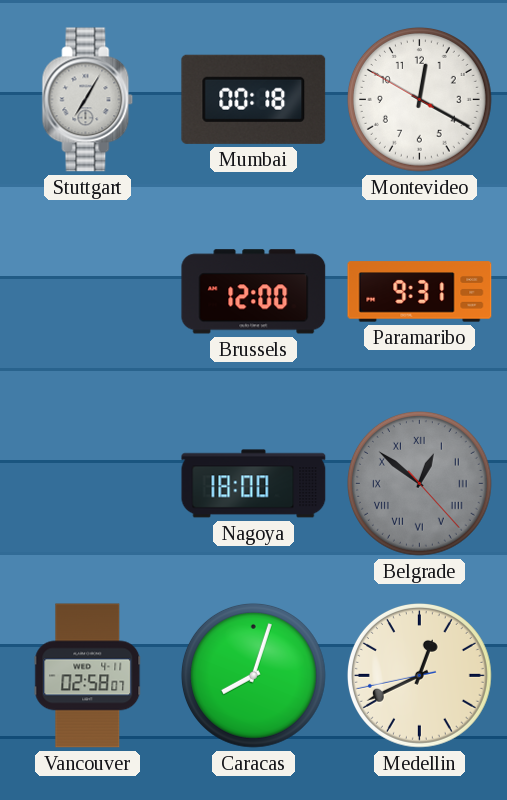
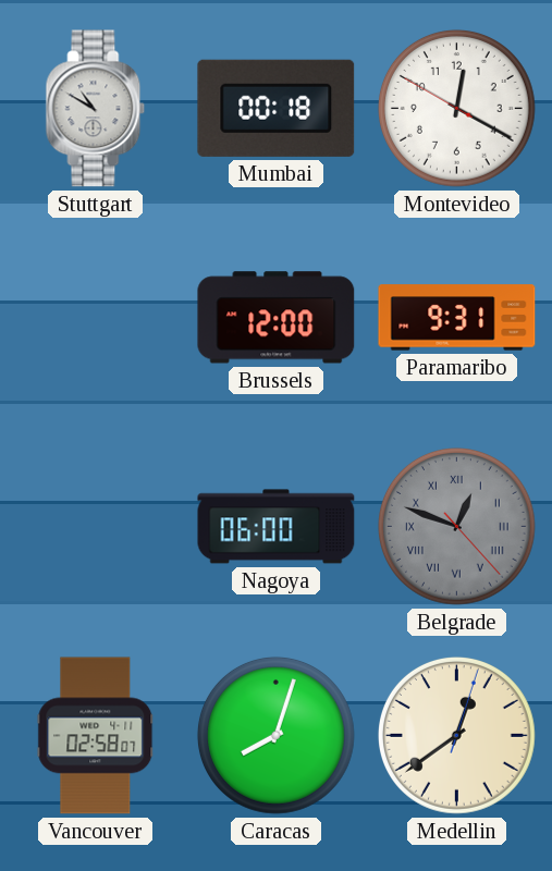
Stuttgart: 7:05 -> 10:50 (96, 109)
Nagoya: 18:00 -> 06:00 (277, 527)
Belgrade: 12:51 -> 12:48 (456, 526)
Medellin: 12:40 -> 12:39 (456, 735)
